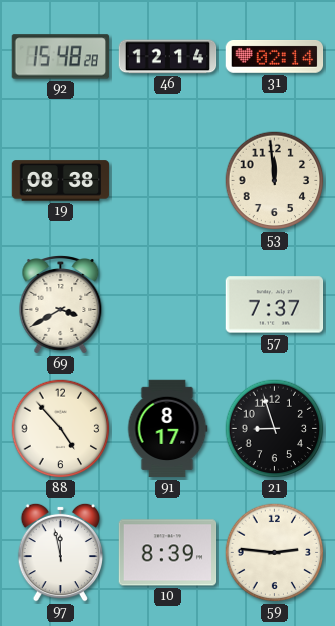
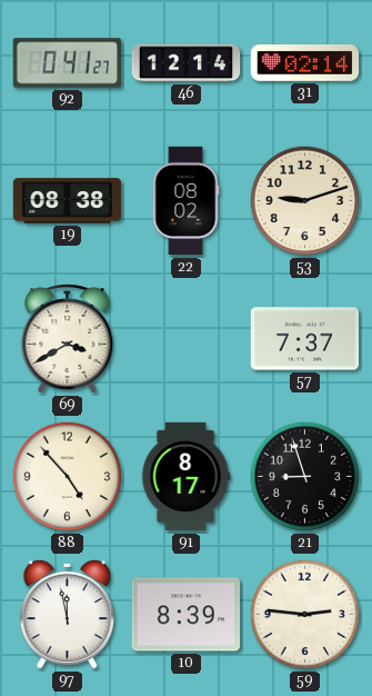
92: 15:48 -> 0:41 (68, 63)
22: none -> 08:02 (185, 201)
53: 11:59 -> 9:12 (305, 201)
